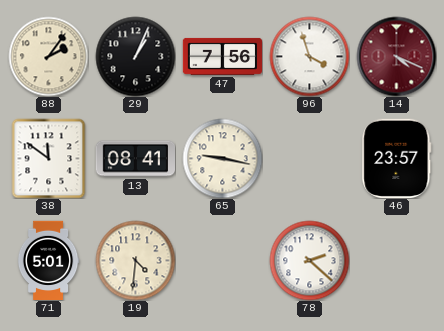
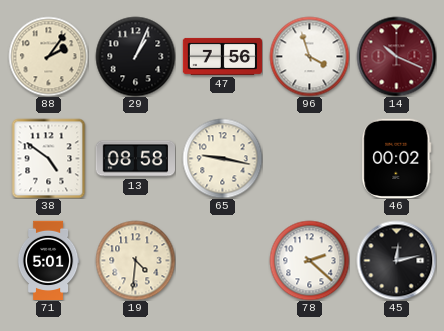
14: 4:19 -> 10:19 (396, 56)
38: 11:51 -> 4:51 (49, 158)
13: 08:41 -> 08:58 (135, 159)
46: 23:57 -> 00:02 (397, 158)
45: none -> 12:13 (396, 260)
